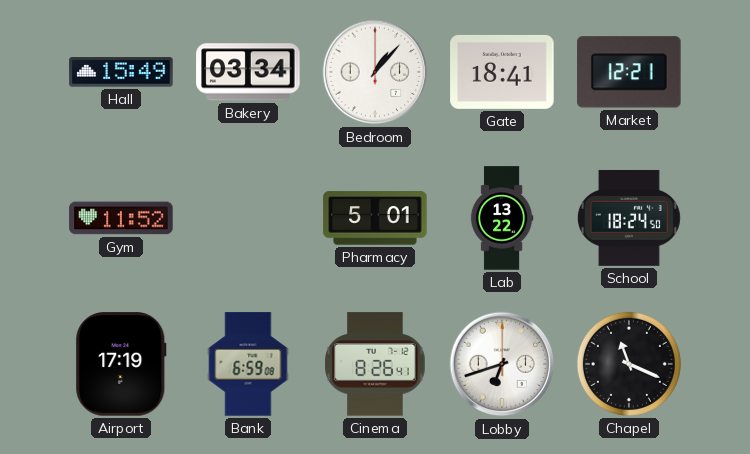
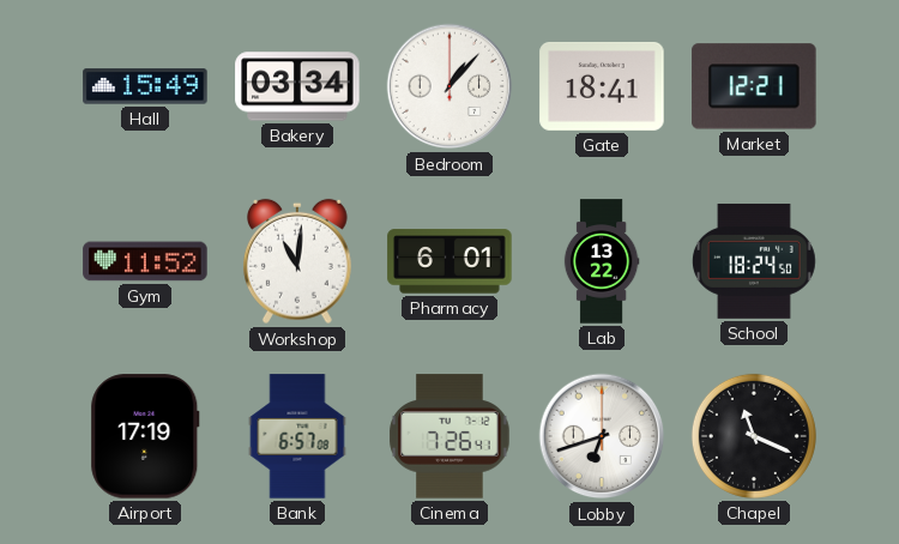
Workshop: none -> 11:01 (298, 261)
Pharmacy: 5:01 -> 6:01 (450, 261)
Bank: 6:59 -> 6:57 (297, 436)
Cinema: 8:26 -> 7:26 (450, 436)
